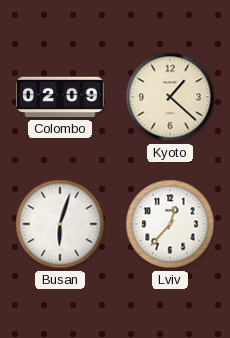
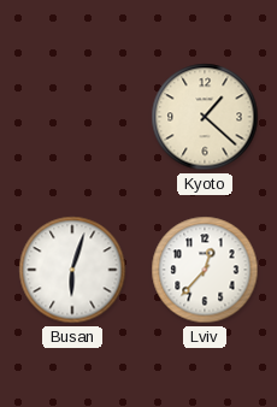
Colombo: 02:09 -> none (61, 97)
